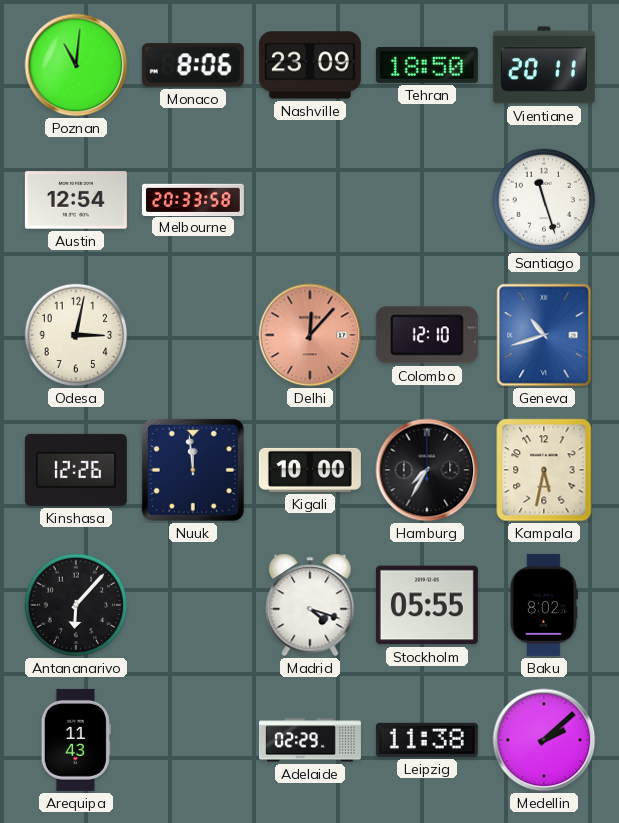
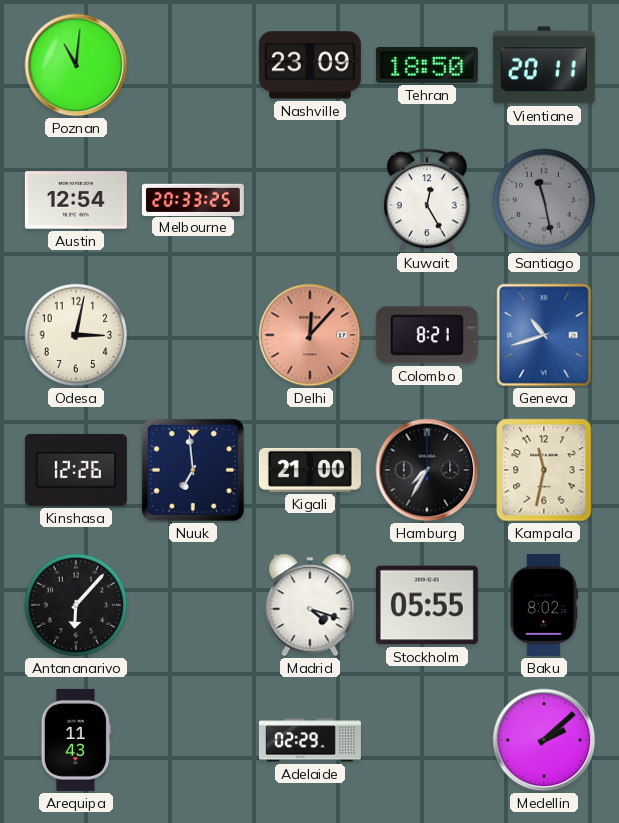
Monaco: 8:06 -> none (193, 65)
Melbourne: 20:33:58 -> 20:33:25 (193, 199)
Kuwait: none -> 12:25 (427, 200)
Santiago: 11:27 -> 11:28 (544, 200)
Santiago dial: white -> grey (544, 200)
Colombo: 12:10 -> 8:21 (427, 335)
Nuuk: 11:59 -> 6:59 (193, 470)
Kigali: 10:00 -> 21:00 (310, 470)
Kampala: 5:32 -> 11:32 (544, 470)
Leipzig: 11:38 -> none (427, 740)
